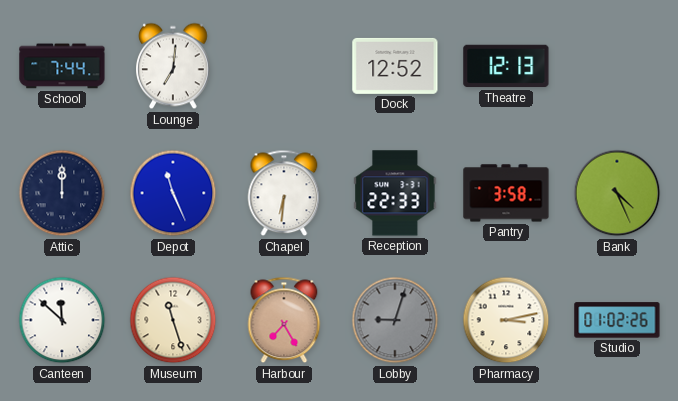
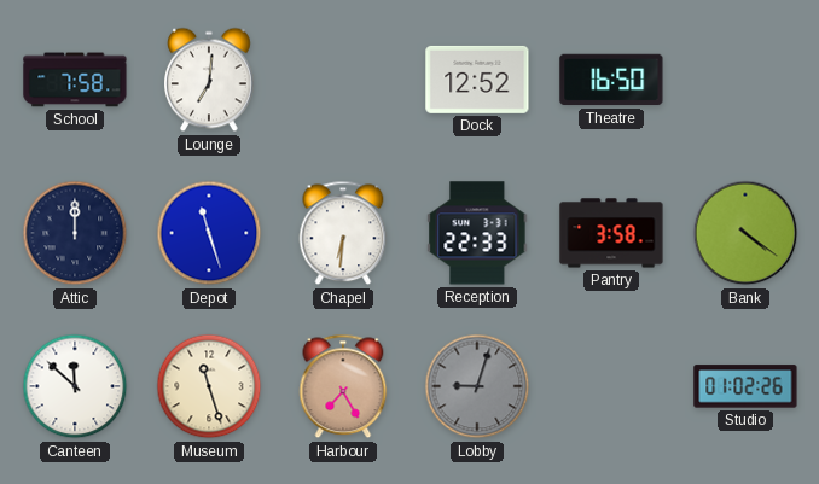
School: 7:44 -> 7:58 (75, 80)
Theatre: 12:13 -> 16:50 (611, 80)
Depot: 11:26 -> 11:27 (209, 233)
Bank: 4:26 -> 4:21 (745, 233)
Pharmacy: 3:13 -> none (506, 320)
